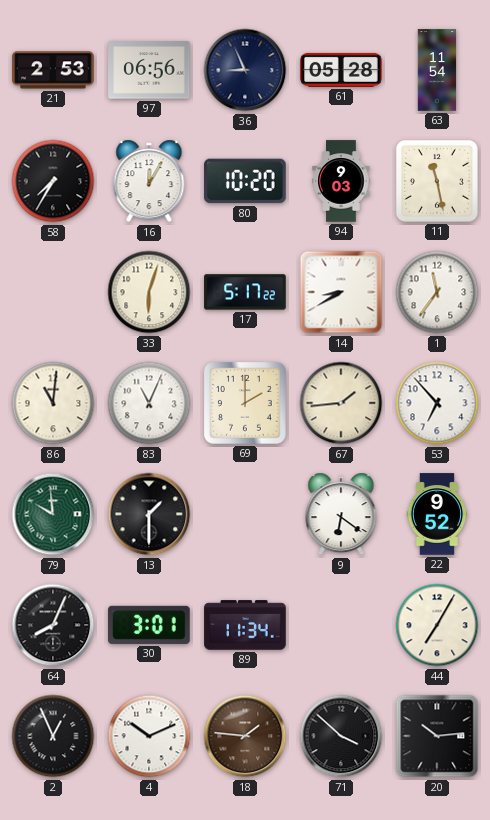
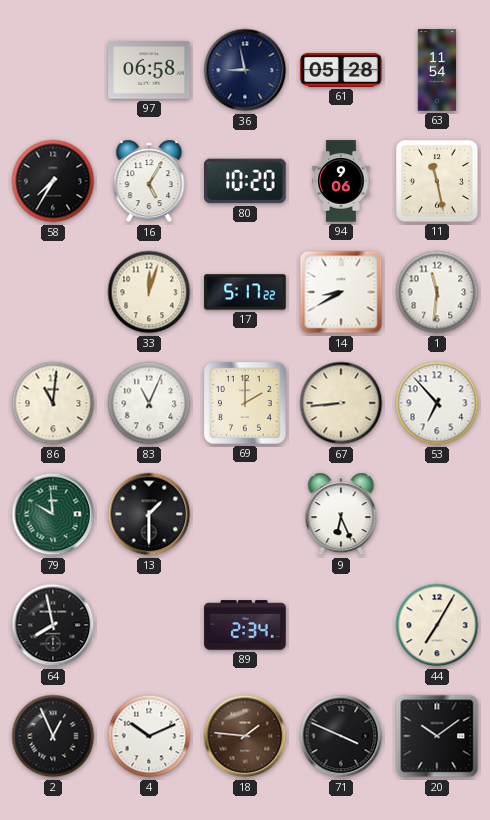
21: 2:53 -> none (53, 70)
97: 06:56 -> 06:58 (149, 70)
36: 8:56 -> 8:58 (245, 70)
16: 12:05 -> 5:05 (149, 181)
94: 9:03 -> 9:06 (341, 181)
33: 6:03 -> 12:03 (149, 292)
1: 11:36 -> 11:31 (437, 292)
67: 1:44 -> 8:44 (341, 403)
9: 6:21 -> 6:26 (341, 514)
22: 9:52 -> none (436, 514)
64: 8:04 -> 7:58 (53, 625)
30: 3:01 -> none (149, 625)
89: 11:34 -> 2:34 (245, 625)
71: 3:52 -> 3:49 (341, 736)
20: 10:14 -> 10:09 (437, 736)
